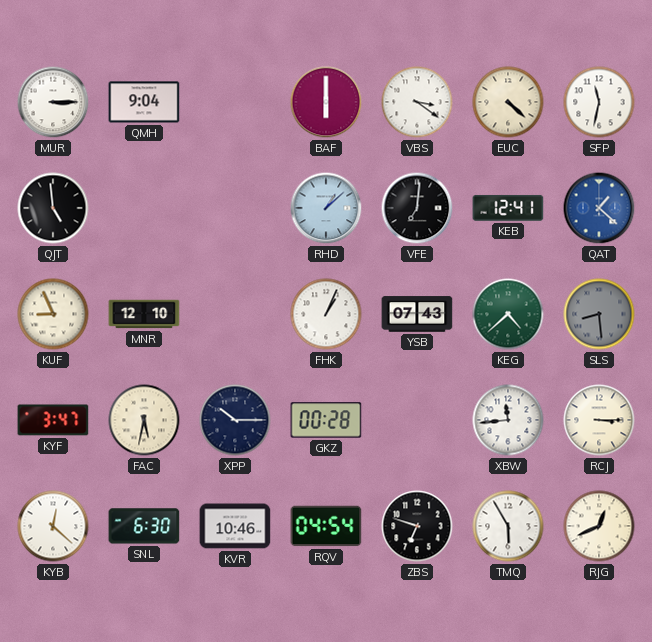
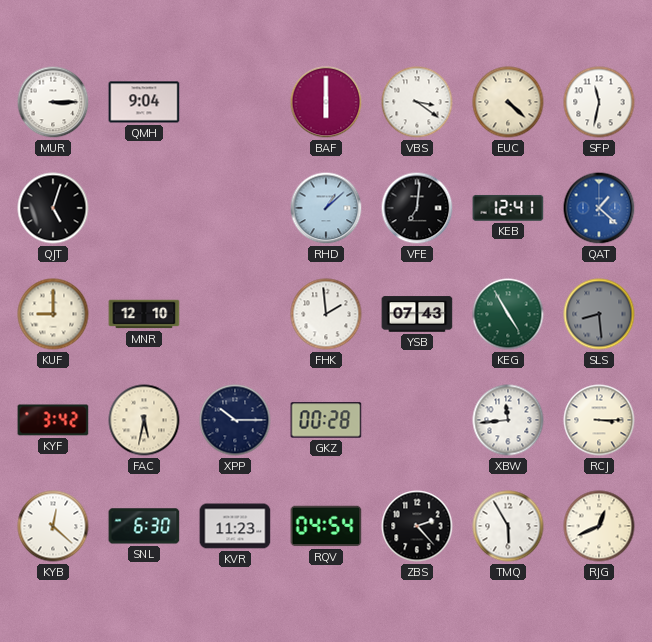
QJT: 4:59 -> 5:03 (53, 208)
KUF: 8:56 -> 9:00 (53, 314)
FHK: 1:04 -> 1:59 (326, 314)
KEG: 4:38 -> 4:55 (508, 314)
KYF: 3:47 -> 3:42 (53, 420)
KVR: 10:46 -> 11:23 (235, 526)
ZBS: 6:48 -> 2:23 (417, 526)
